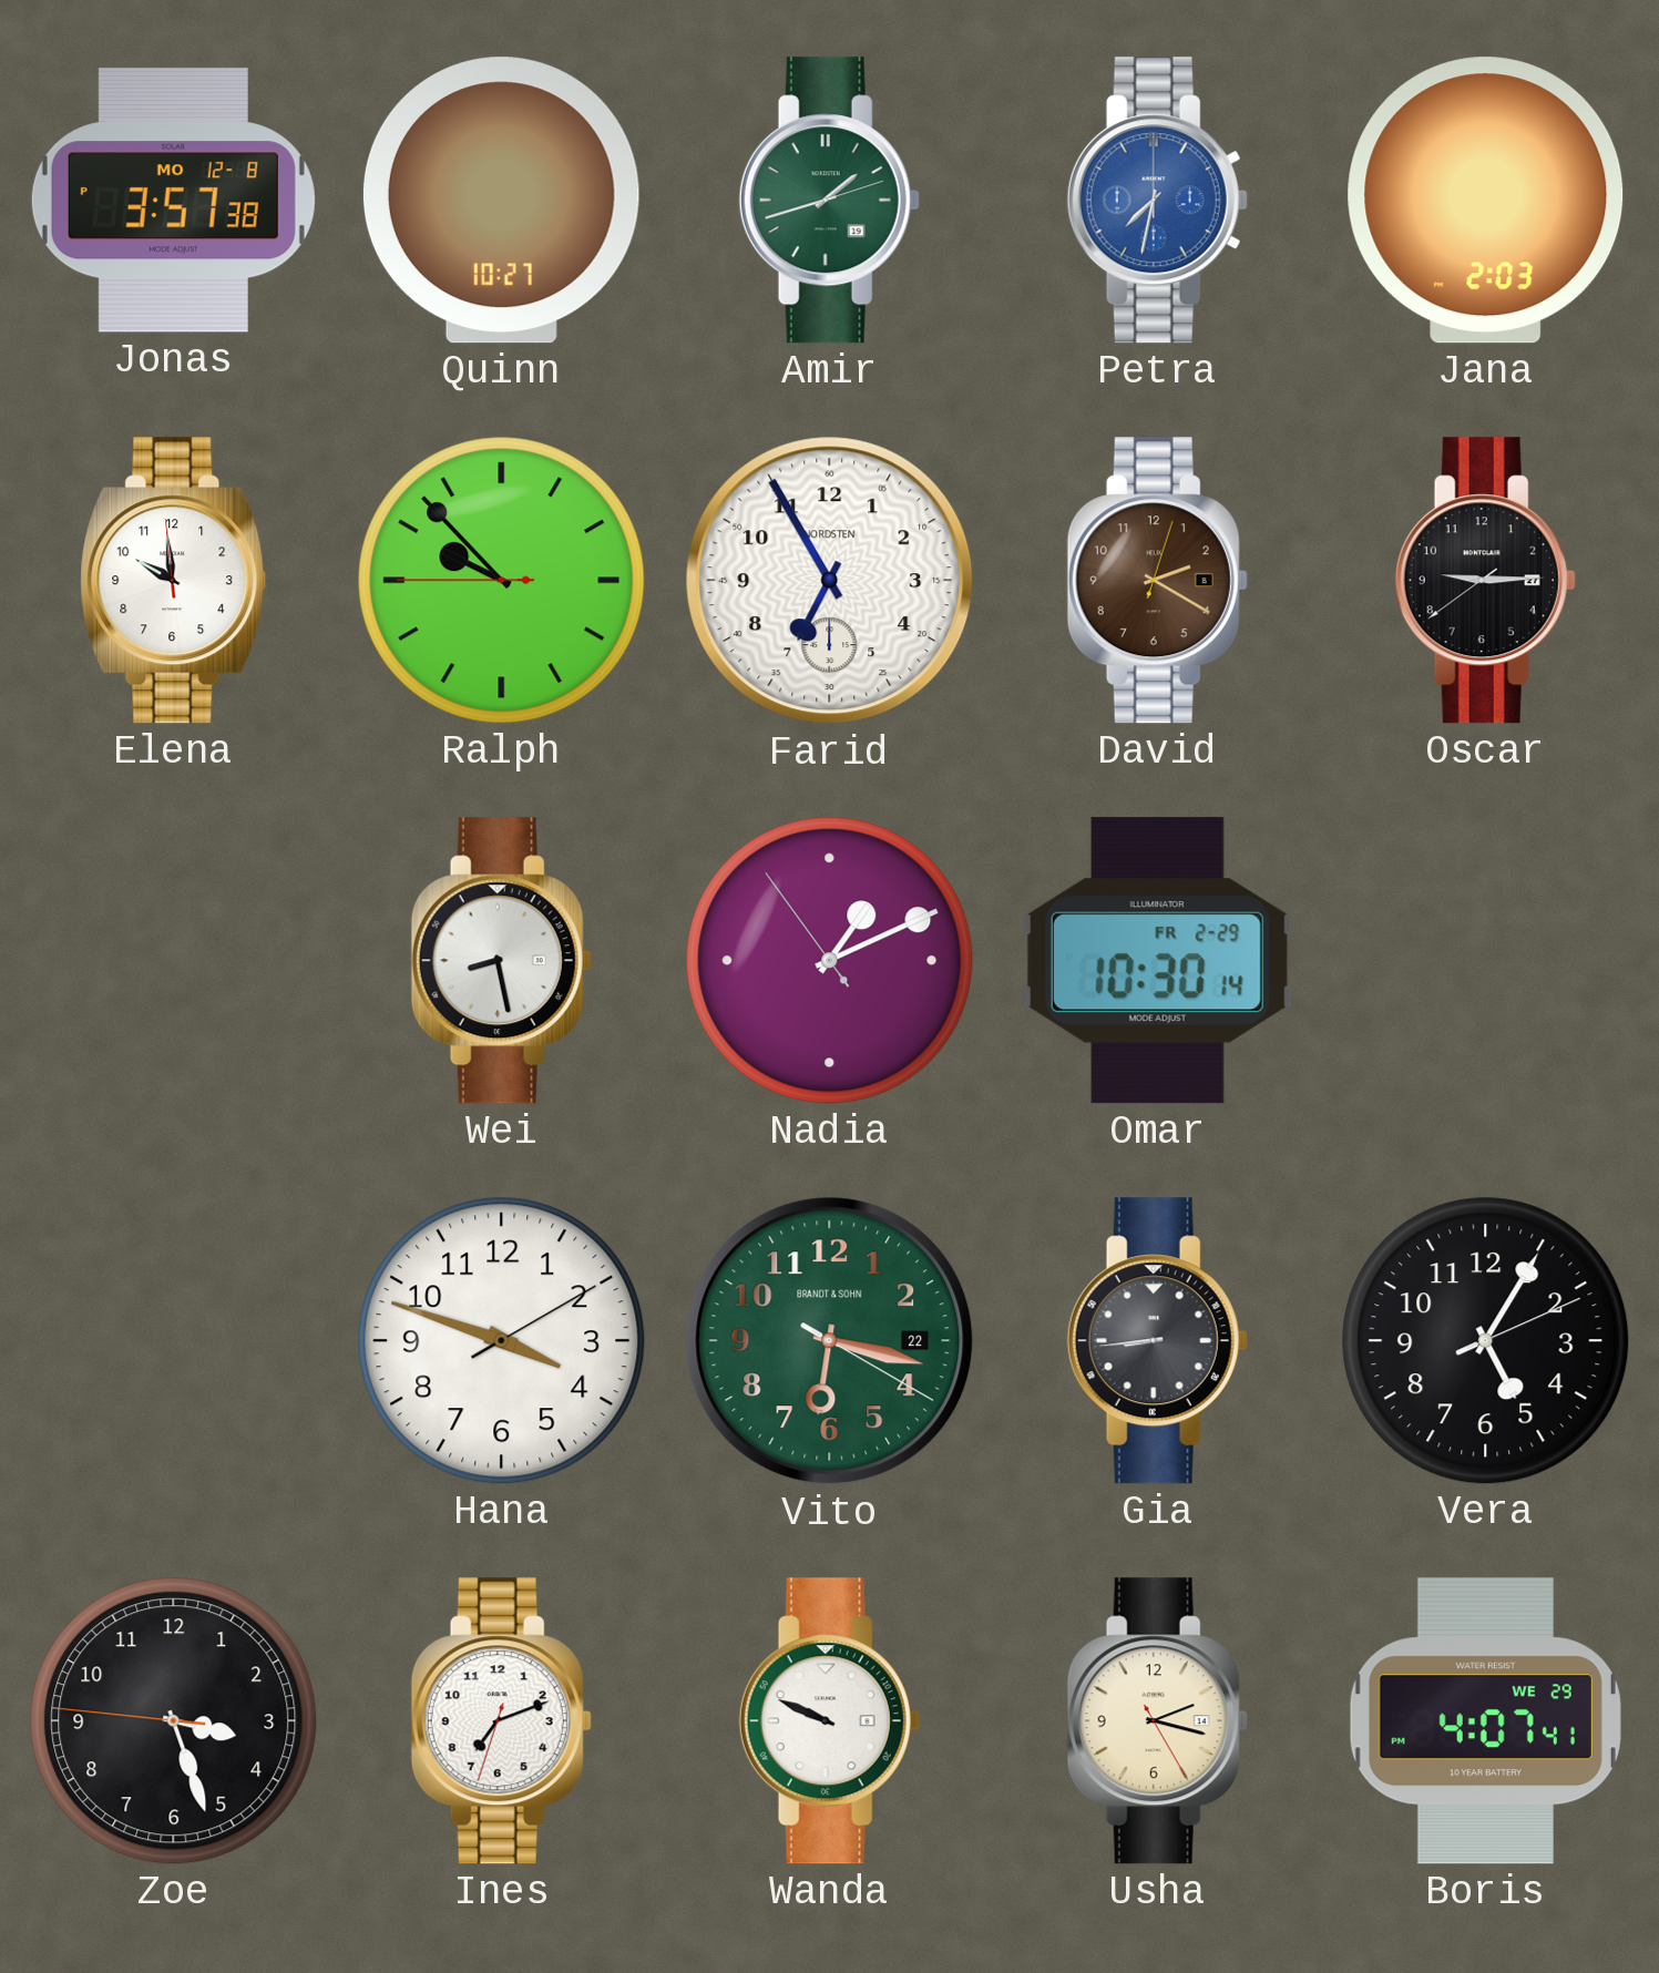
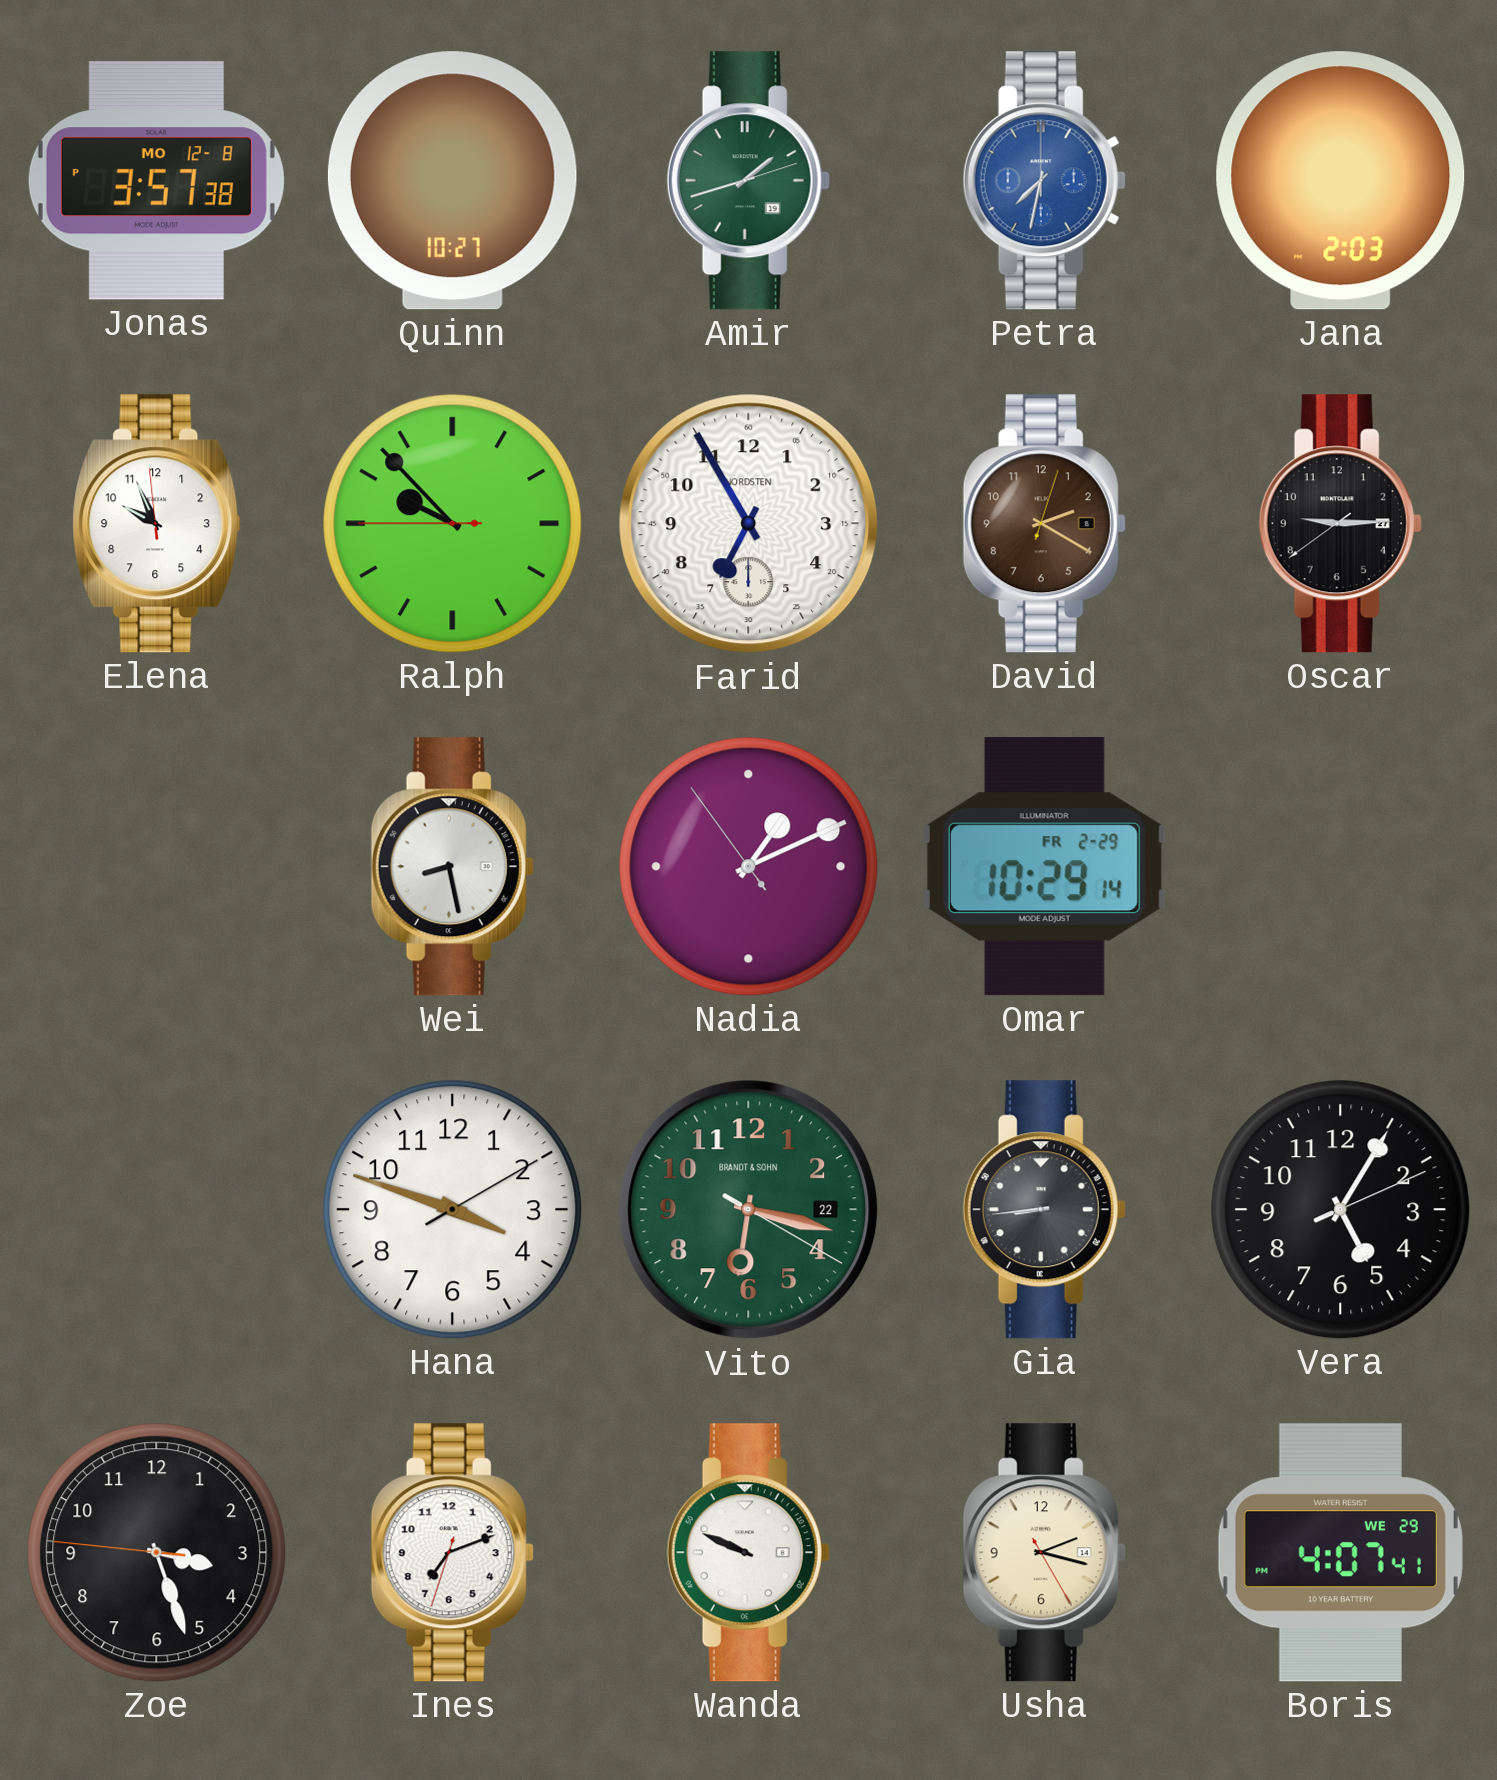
Elena: 9:58 -> 9:55 (157, 524)
Omar: 10:30 -> 10:29 (1044, 867)
